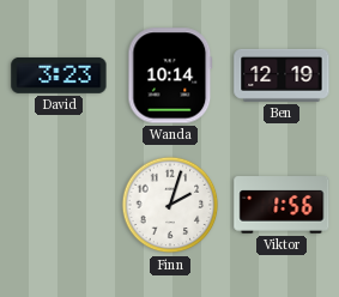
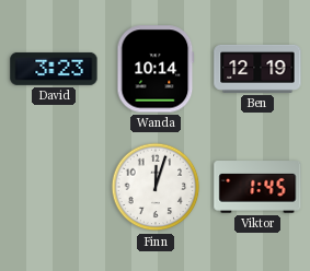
Finn: 2:03 -> 12:03 (156, 187)
Viktor: 1:56 -> 1:45 (257, 187)
